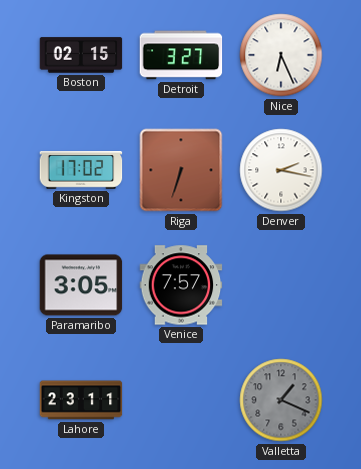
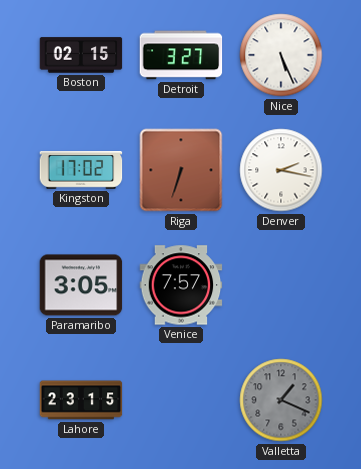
Nice: 6:26 -> 5:26 (281, 55)
Lahore: 23:11 -> 23:15 (81, 400)
